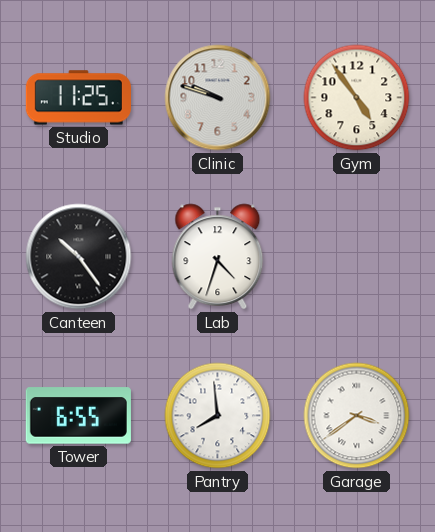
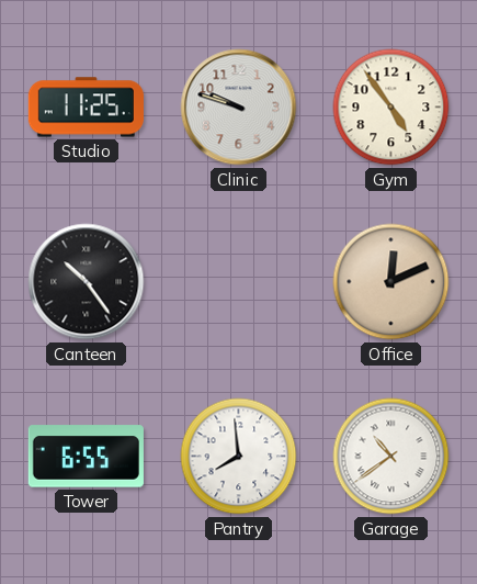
Lab: 4:33 -> none (218, 257)
Office: none -> 12:11 (391, 282)
Garage: 3:39 -> 10:39 (391, 457)
